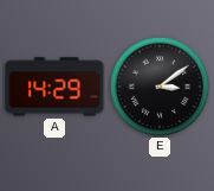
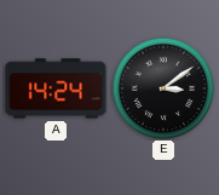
A: 14:29 -> 14:24 (56, 88)
